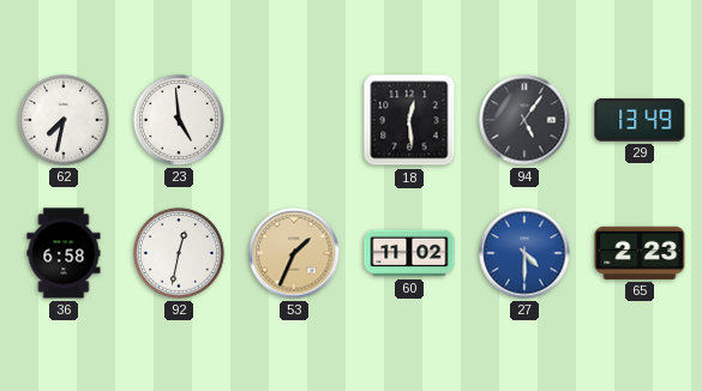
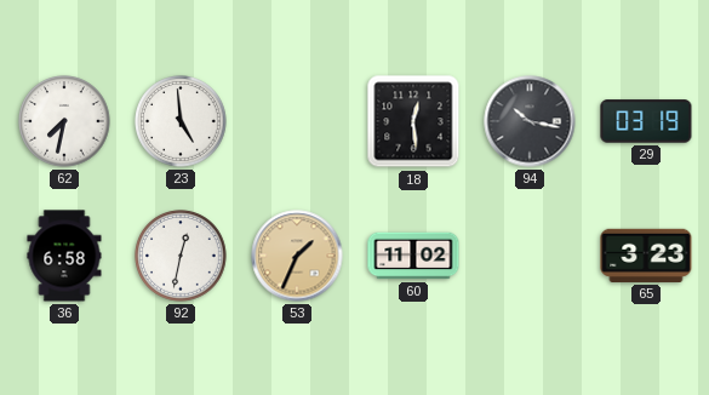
94: 5:06 -> 10:17 (530, 121)
29: 13:49 -> 03:19 (646, 121)
27: 4:30 -> none (524, 253)
65: 2:23 -> 3:23 (646, 256)
